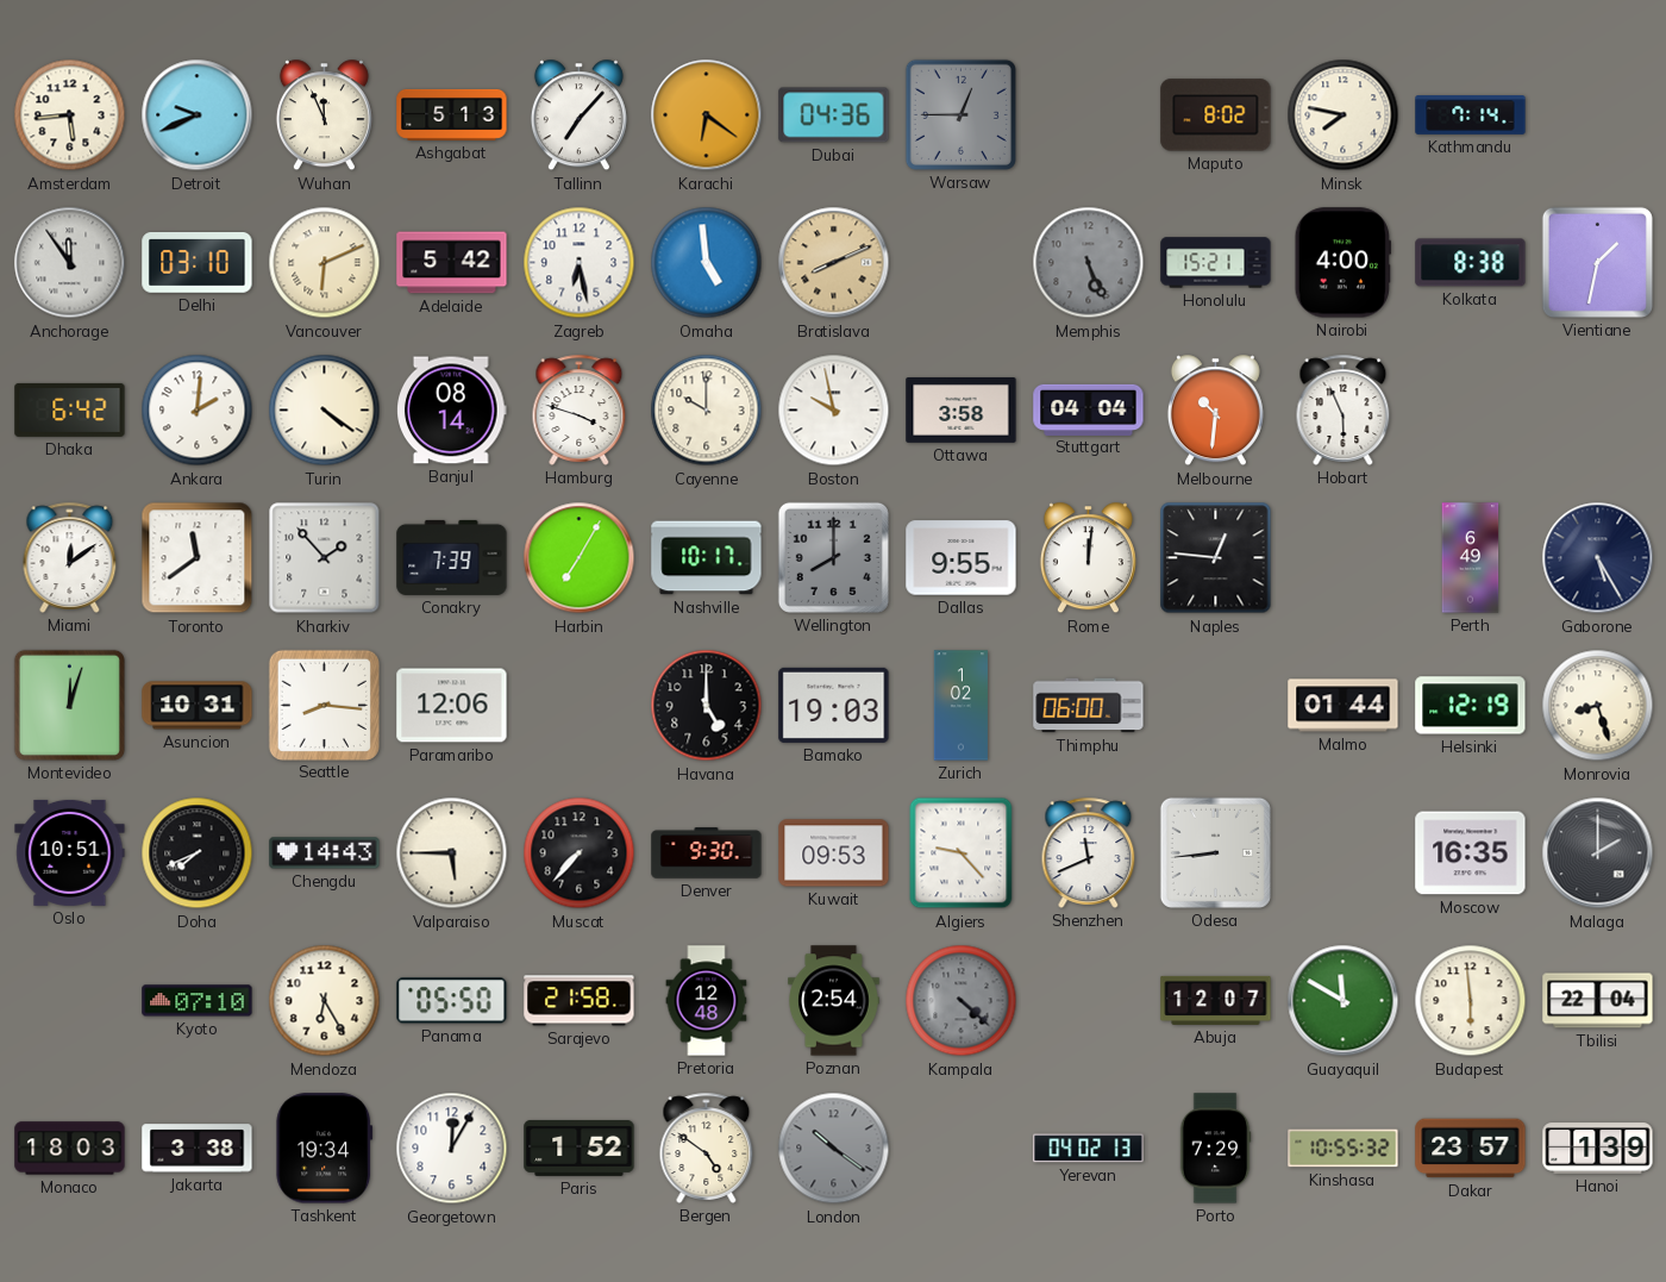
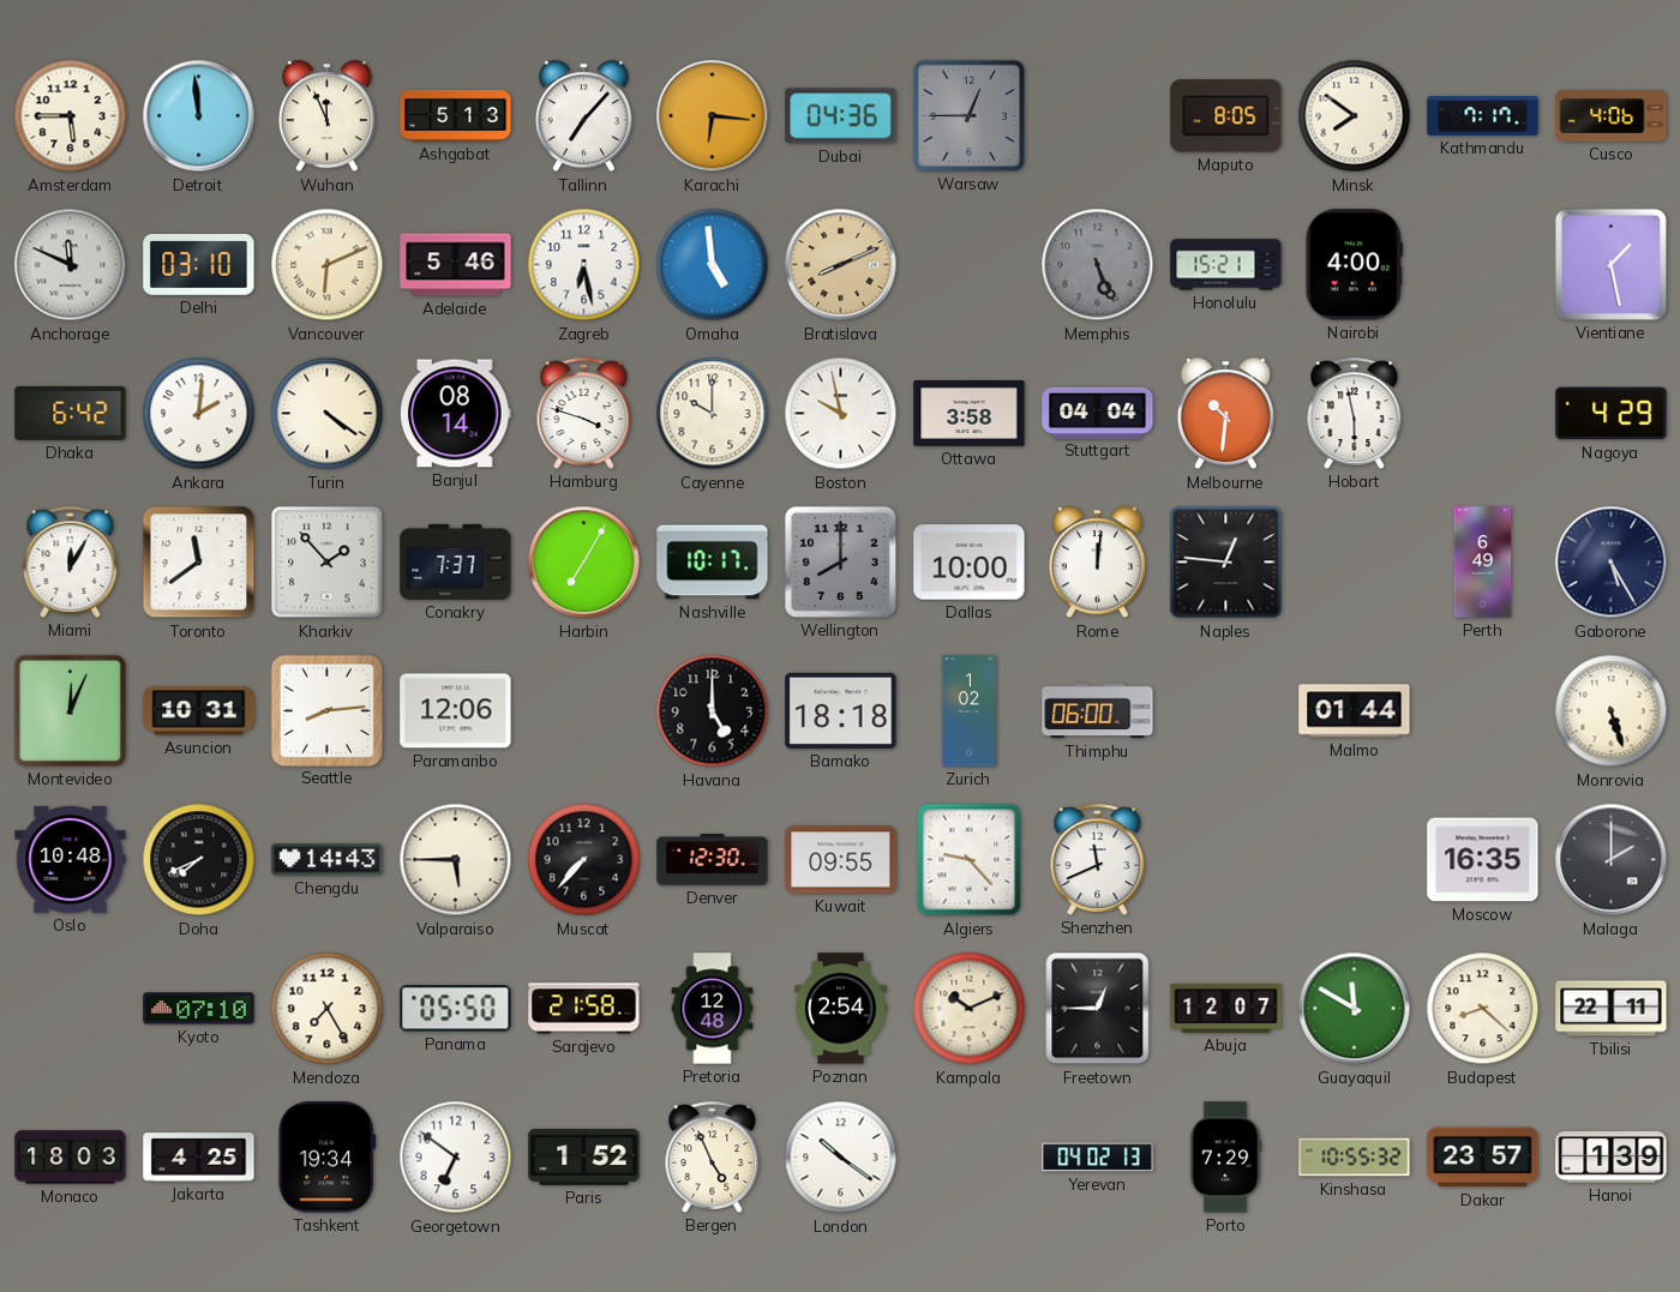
Amsterdam: 5:44 -> 5:45 (71, 116)
Detroit: 9:41 -> 11:59 (199, 116)
Karachi: 6:21 -> 6:16 (713, 116)
Maputo: 8:02 -> 8:05 (1226, 116)
Minsk: 7:47 -> 7:51 (1355, 116)
Kathmandu: 7:14 -> 7:17 (1483, 116)
Cusco: none -> 4:06 (1612, 115)
Anchorage: 11:54 -> 11:49 (71, 265)
Adelaide: 5:42 -> 5:46 (456, 265)
Kolkata: 8:38 -> none (1471, 263)
Vientiane: 1:32 -> 1:28 (1610, 264)
Hobart: 5:56 -> 5:58 (1355, 413)
Nagoya: none -> 4:29 (1612, 414)
Miami: 12:09 -> 12:05 (71, 561)
Conakry: 7:39 -> 7:37 (456, 561)
Dallas: 9:55 -> 10:00 (970, 563)
Montevideo: 12:03 -> 12:04 (70, 710)
Seattle: 8:16 -> 8:14 (326, 710)
Bamako: 19:03 -> 18:18 (841, 710)
Helsinki: 12:19 -> none (1471, 706)
Monrovia: 8:27 -> 5:27 (1612, 711)
Oslo: 10:51 -> 10:48 (71, 859)
Denver: 9:30 -> 12:30 (713, 860)
Kuwait: 09:53 -> 09:55 (841, 860)
Odesa: 8:44 -> none (1215, 852)
Mendoza: 6:25 -> 7:25 (328, 1009)
Kampala: 4:22 -> 10:11 (970, 1009)
Kampala dial: grey -> cream (970, 1009)
Freetown: none -> 12:45 (1098, 1009)
Budapest: 5:59 -> 8:22 (1483, 1009)
Tbilisi: 22:04 -> 22:11 (1612, 1009)
Jakarta: 3:38 -> 4:25 (199, 1158)
Georgetown: 12:05 -> 6:51 (456, 1158)
Bergen: 4:51 -> 4:56 (713, 1156)
London dial: grey -> white (841, 1158)
